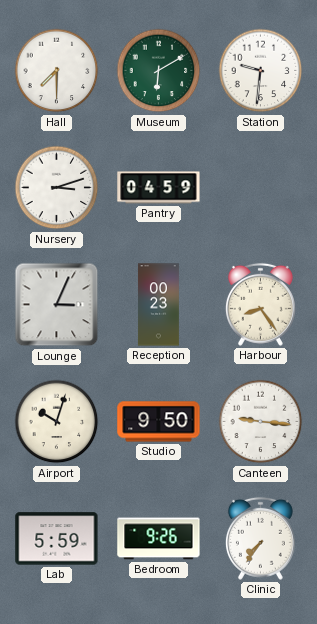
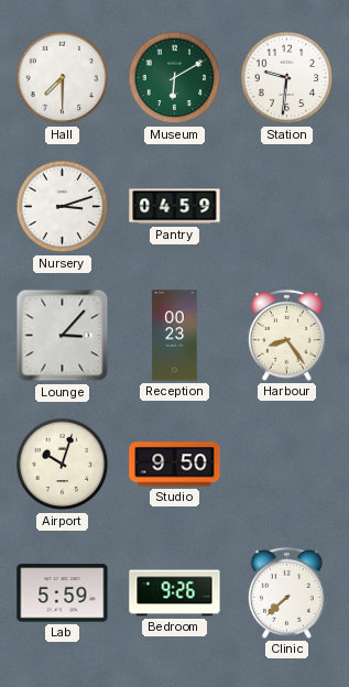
Lounge: 3:04 -> 3:07 (63, 336)
Canteen: 9:16 -> none (261, 422)
Clinic: 7:36 -> 7:38 (286, 592)
